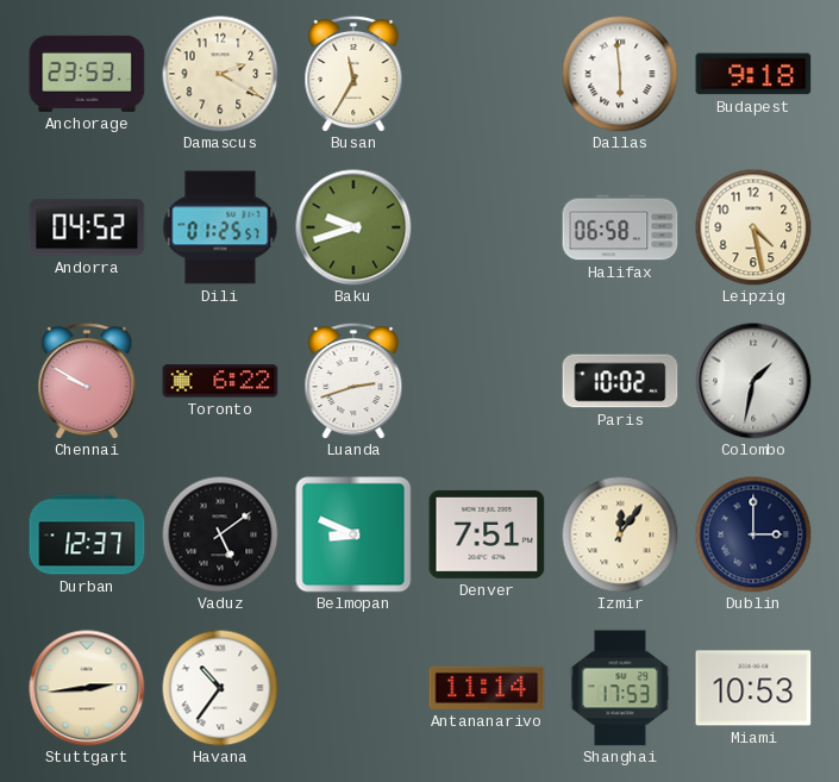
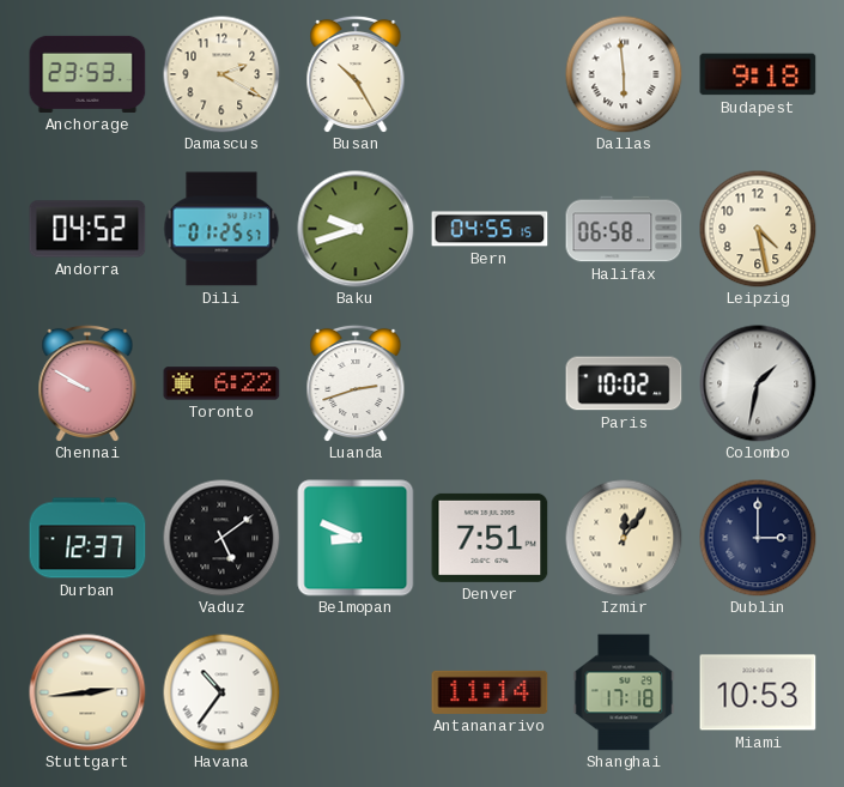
Busan: 11:35 -> 10:25 (356, 73)
Bern: none -> 04:55 (490, 229)
Shanghai: 17:53 -> 17:18 (624, 692)
